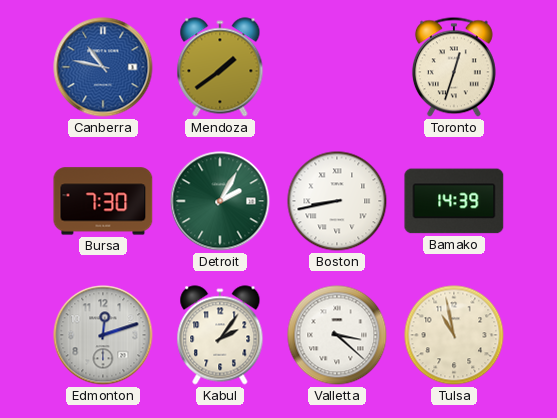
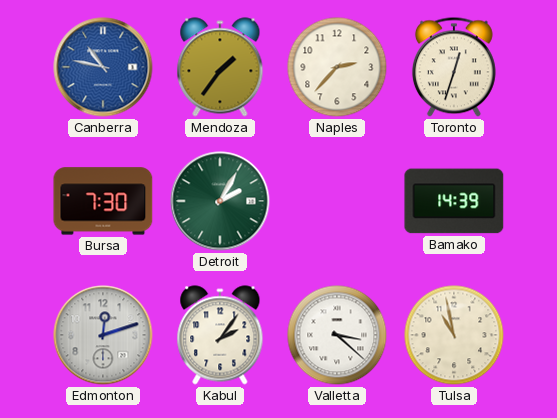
Mendoza: 1:39 -> 1:36 (220, 67)
Naples: none -> 2:37 (337, 67)
Boston: 8:43 -> none (337, 201)
